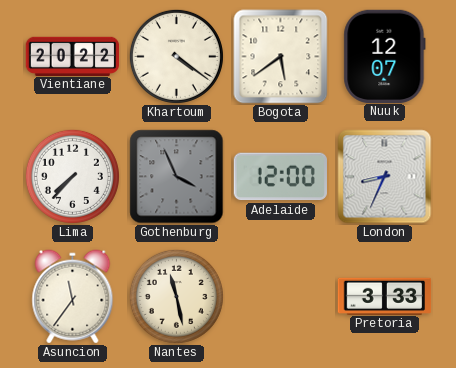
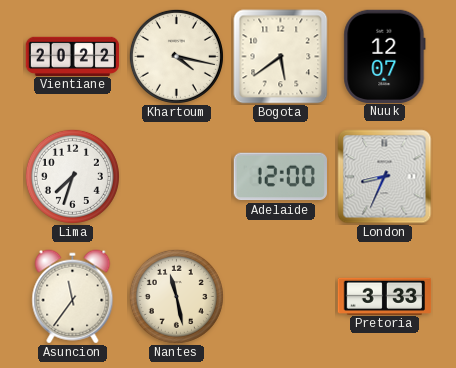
Khartoum: 4:21 -> 4:17 (176, 56)
Lima: 7:37 -> 7:33 (72, 176)
Gothenburg: 3:56 -> none (177, 177)
